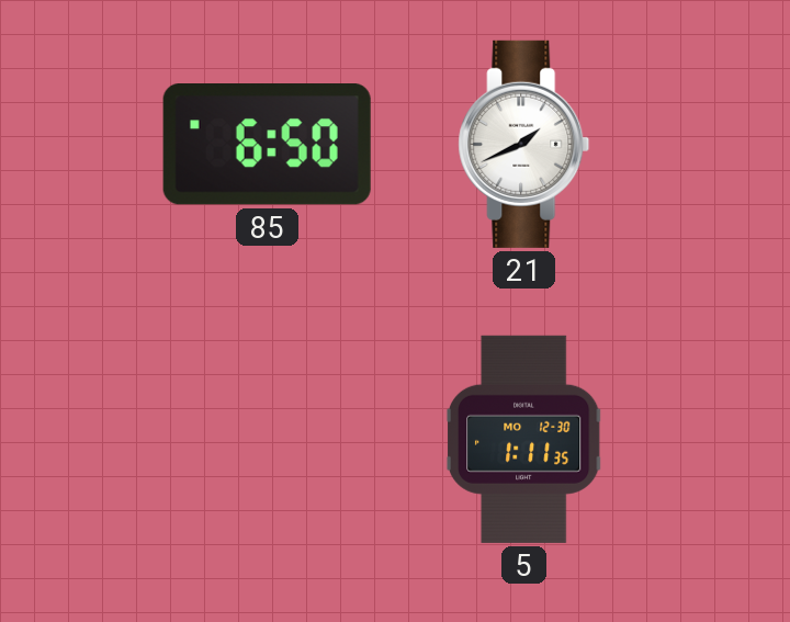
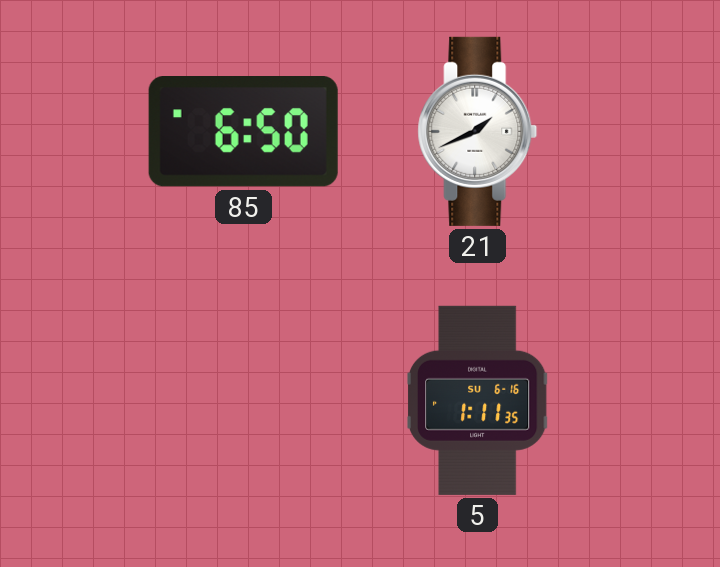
5 date: MO 12-30 -> SU 6-16 (477, 400)
